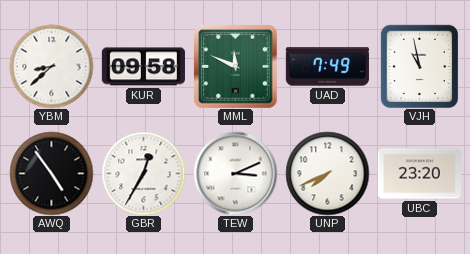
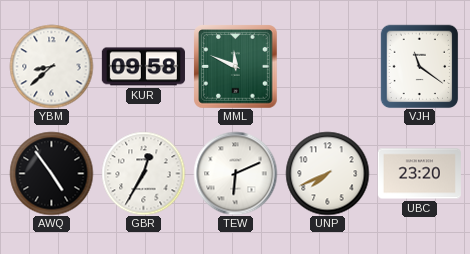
UAD: 7:49 -> none (327, 67)
VJH: 10:58 -> 11:21 (420, 66)
TEW: 3:11 -> 6:11 (235, 173)
